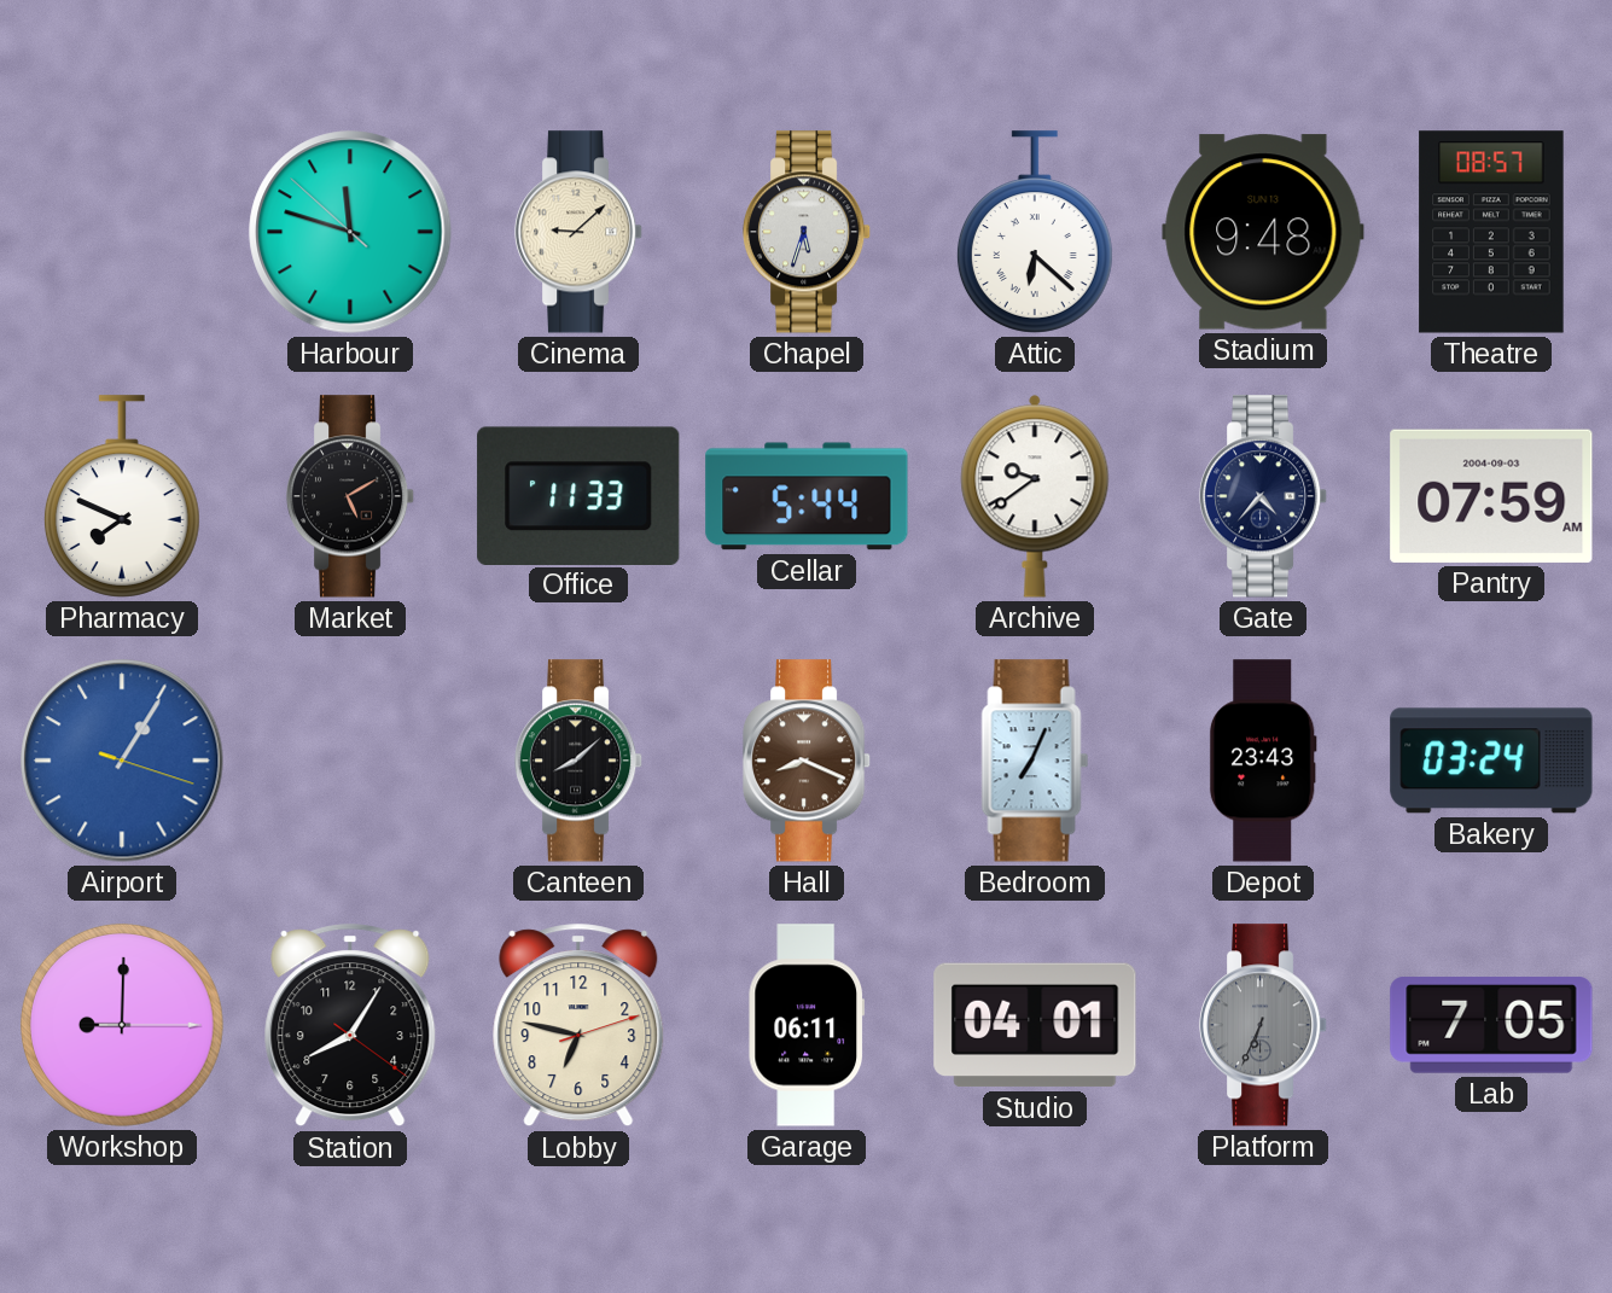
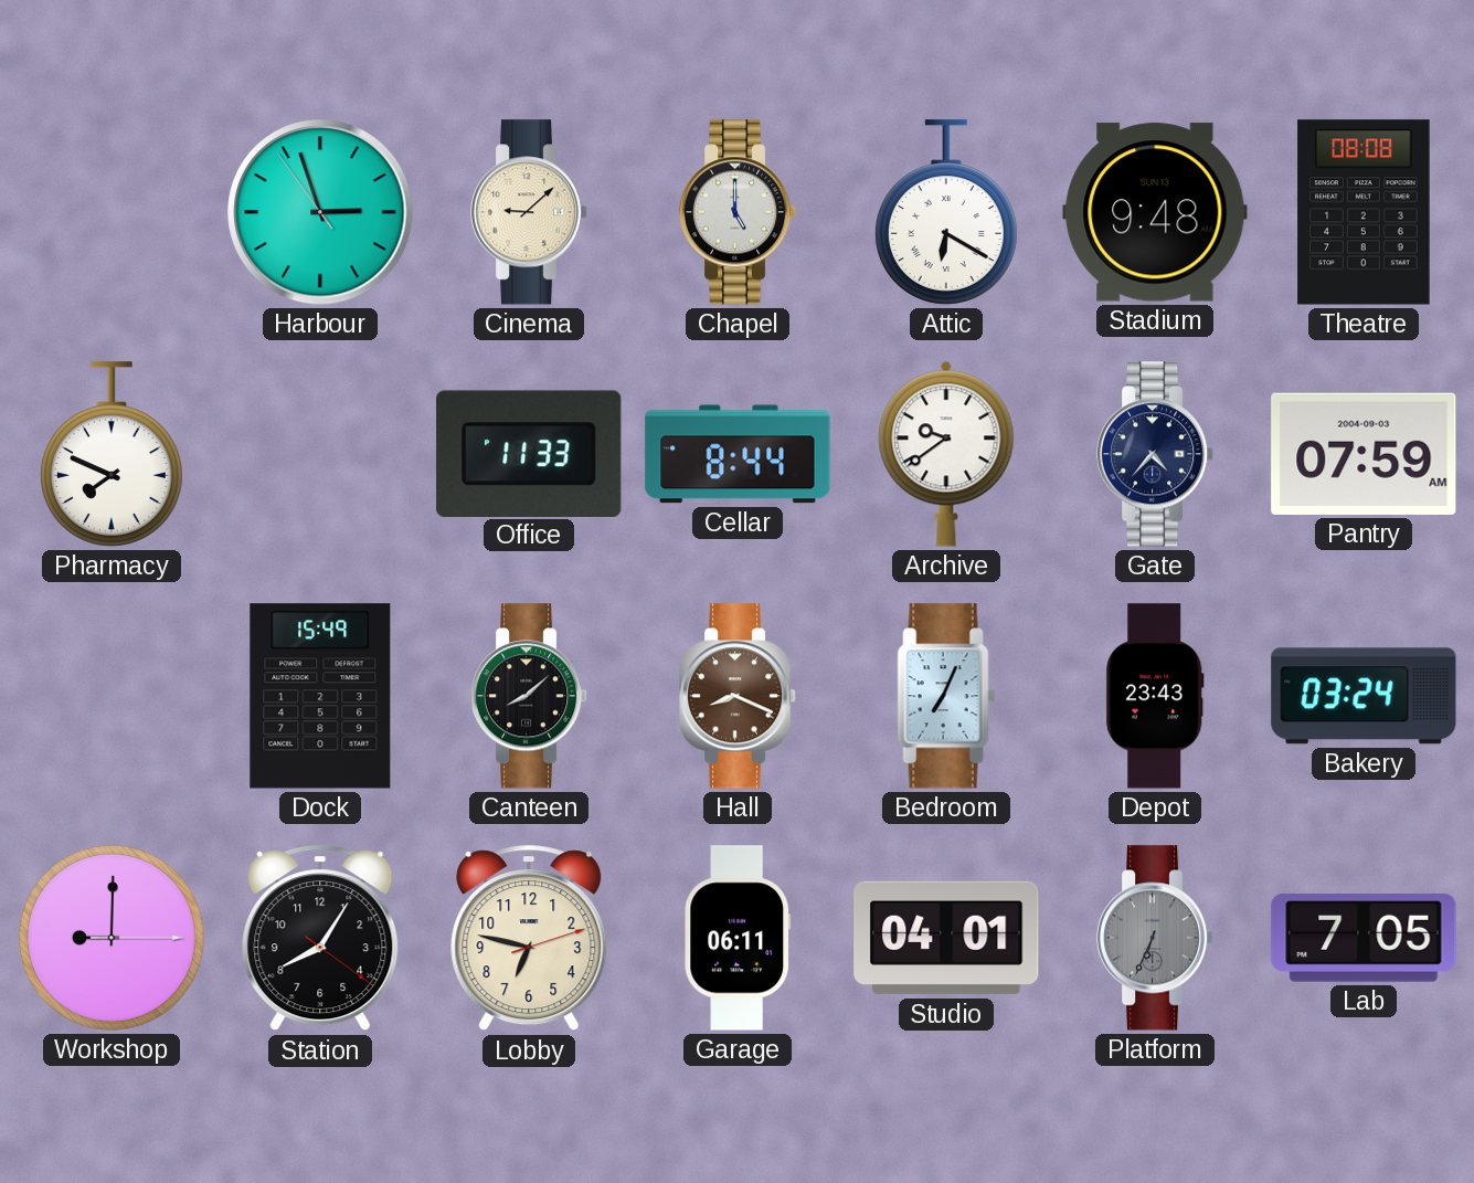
Harbour: 11:47 -> 2:56 (320, 212)
Chapel: 5:33 -> 5:00 (738, 212)
Attic: 6:22 -> 6:20 (946, 212)
Theatre: 08:57 -> 08:08 (1364, 212)
Market: 5:10 -> none (350, 496)
Cellar: 5:44 -> 8:44 (738, 454)
Airport: 1:05 -> none (122, 761)
Dock: none -> 15:49 (320, 696)
